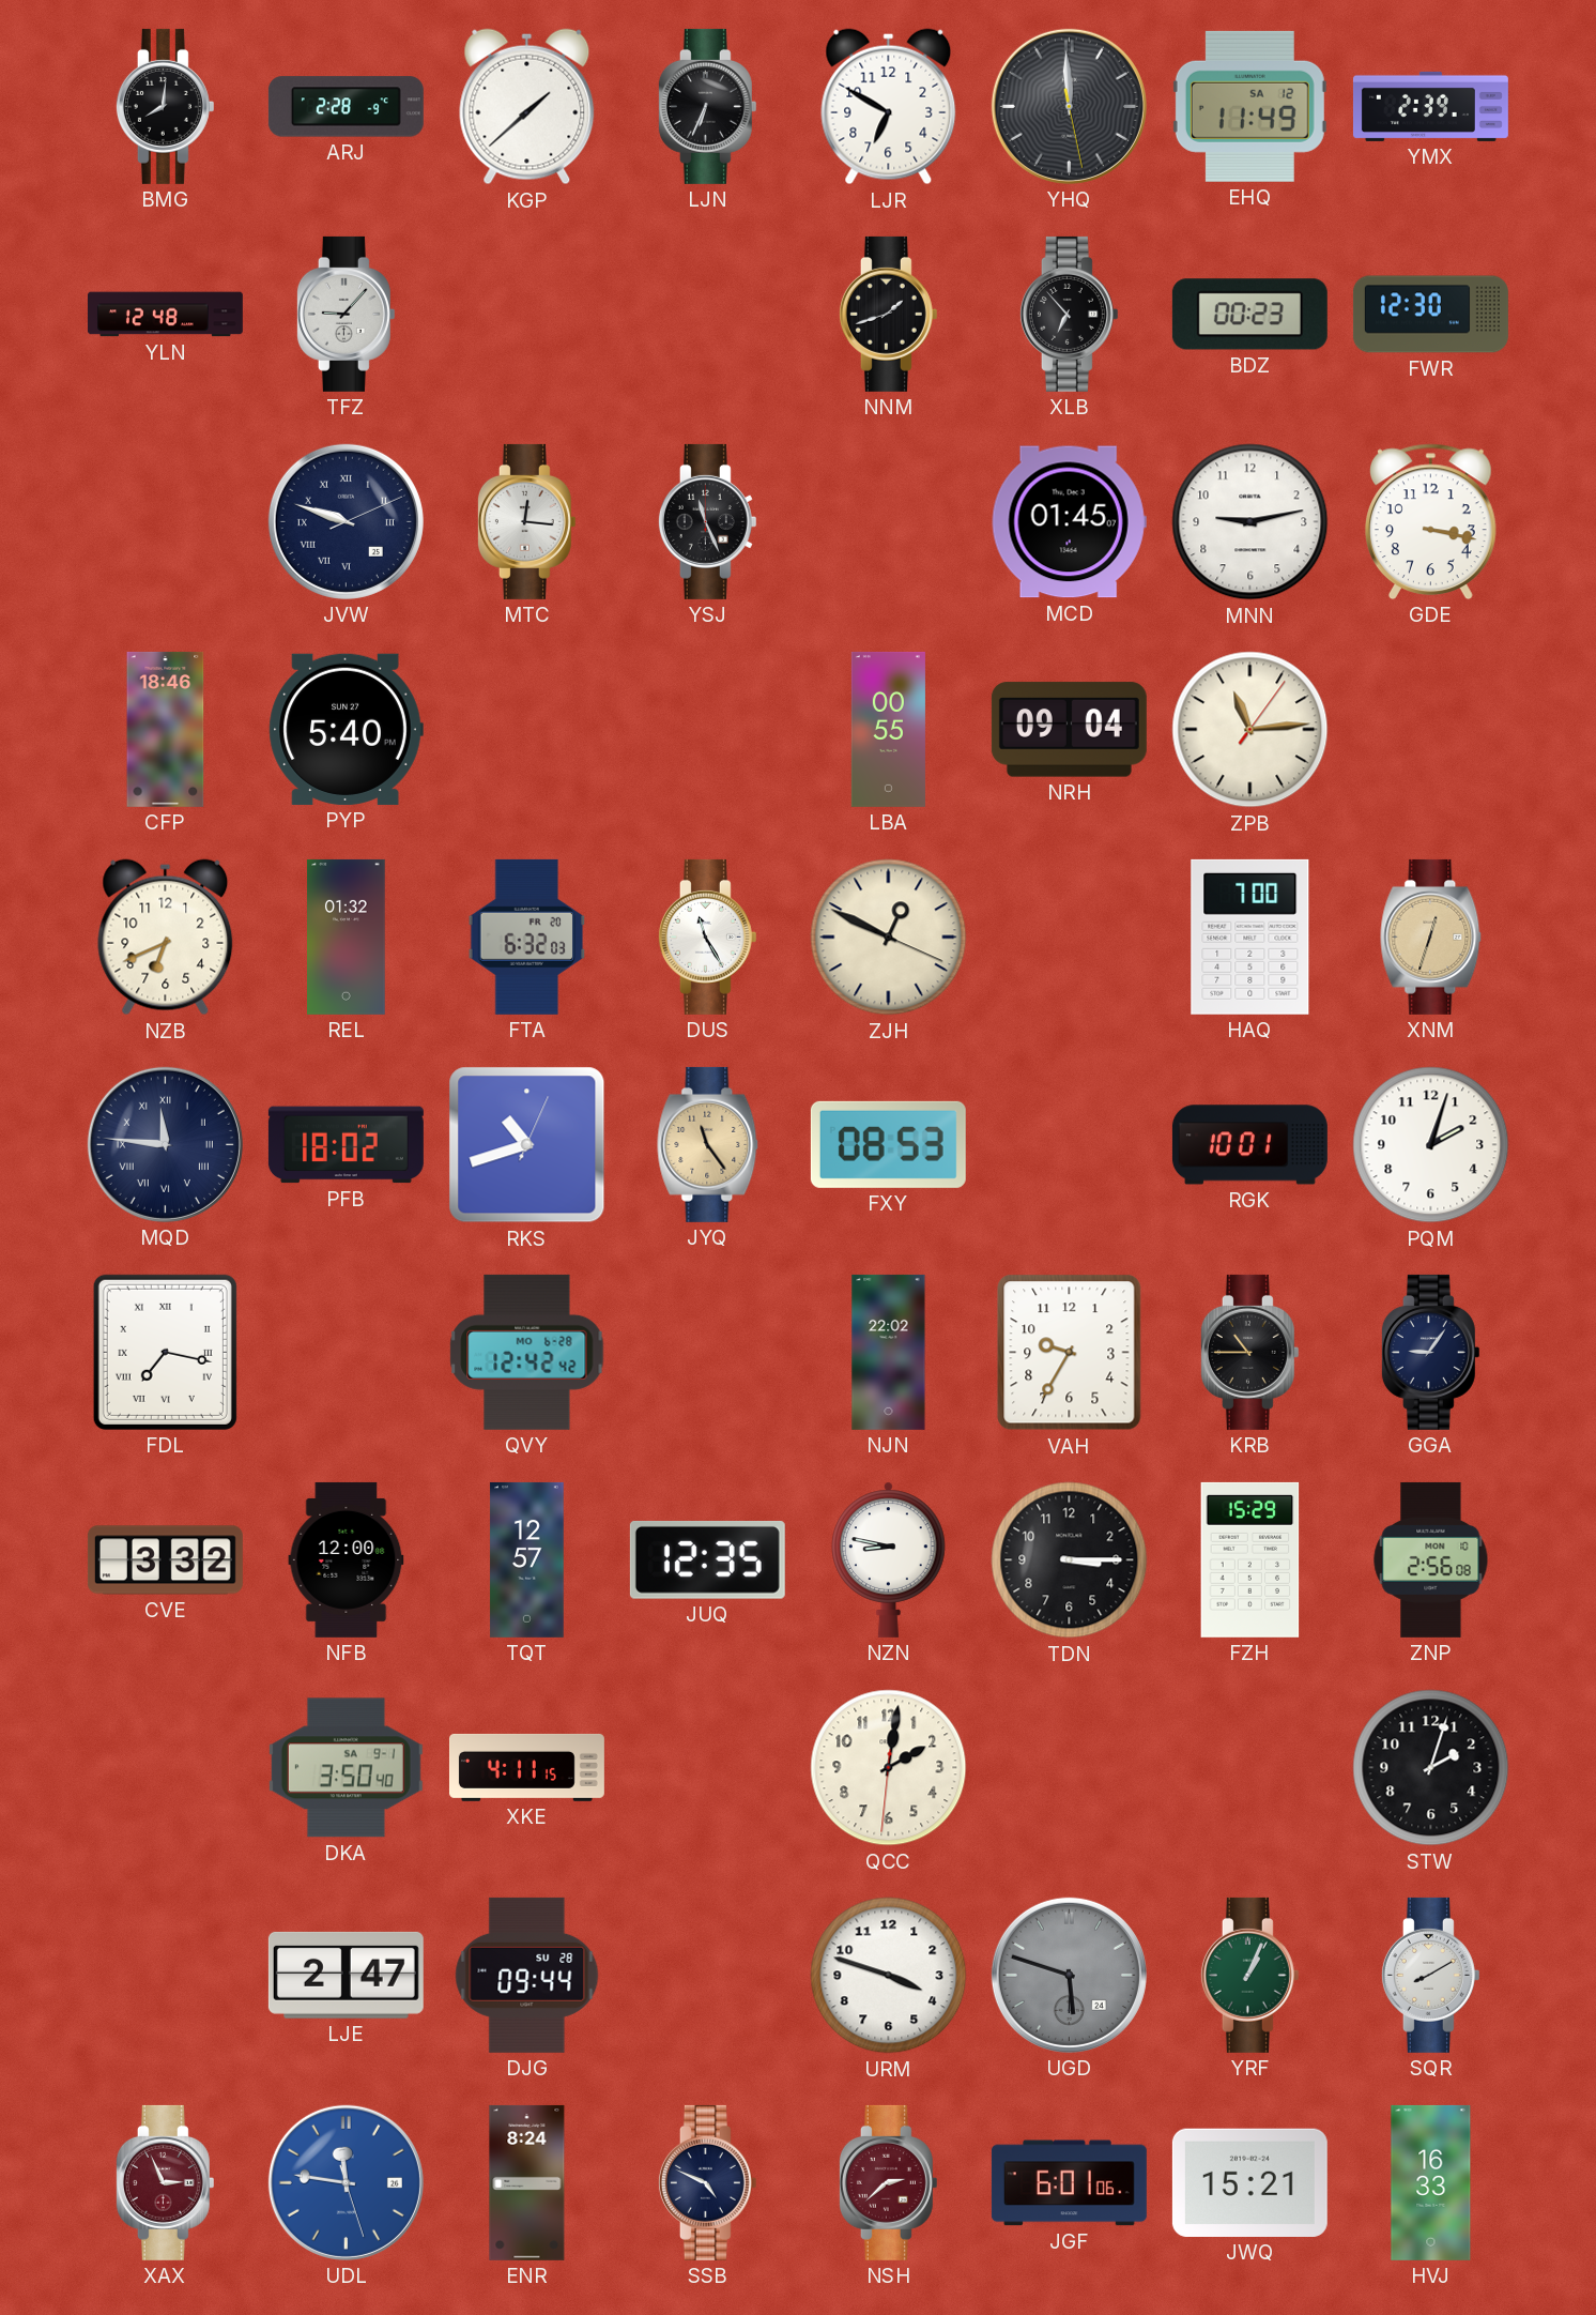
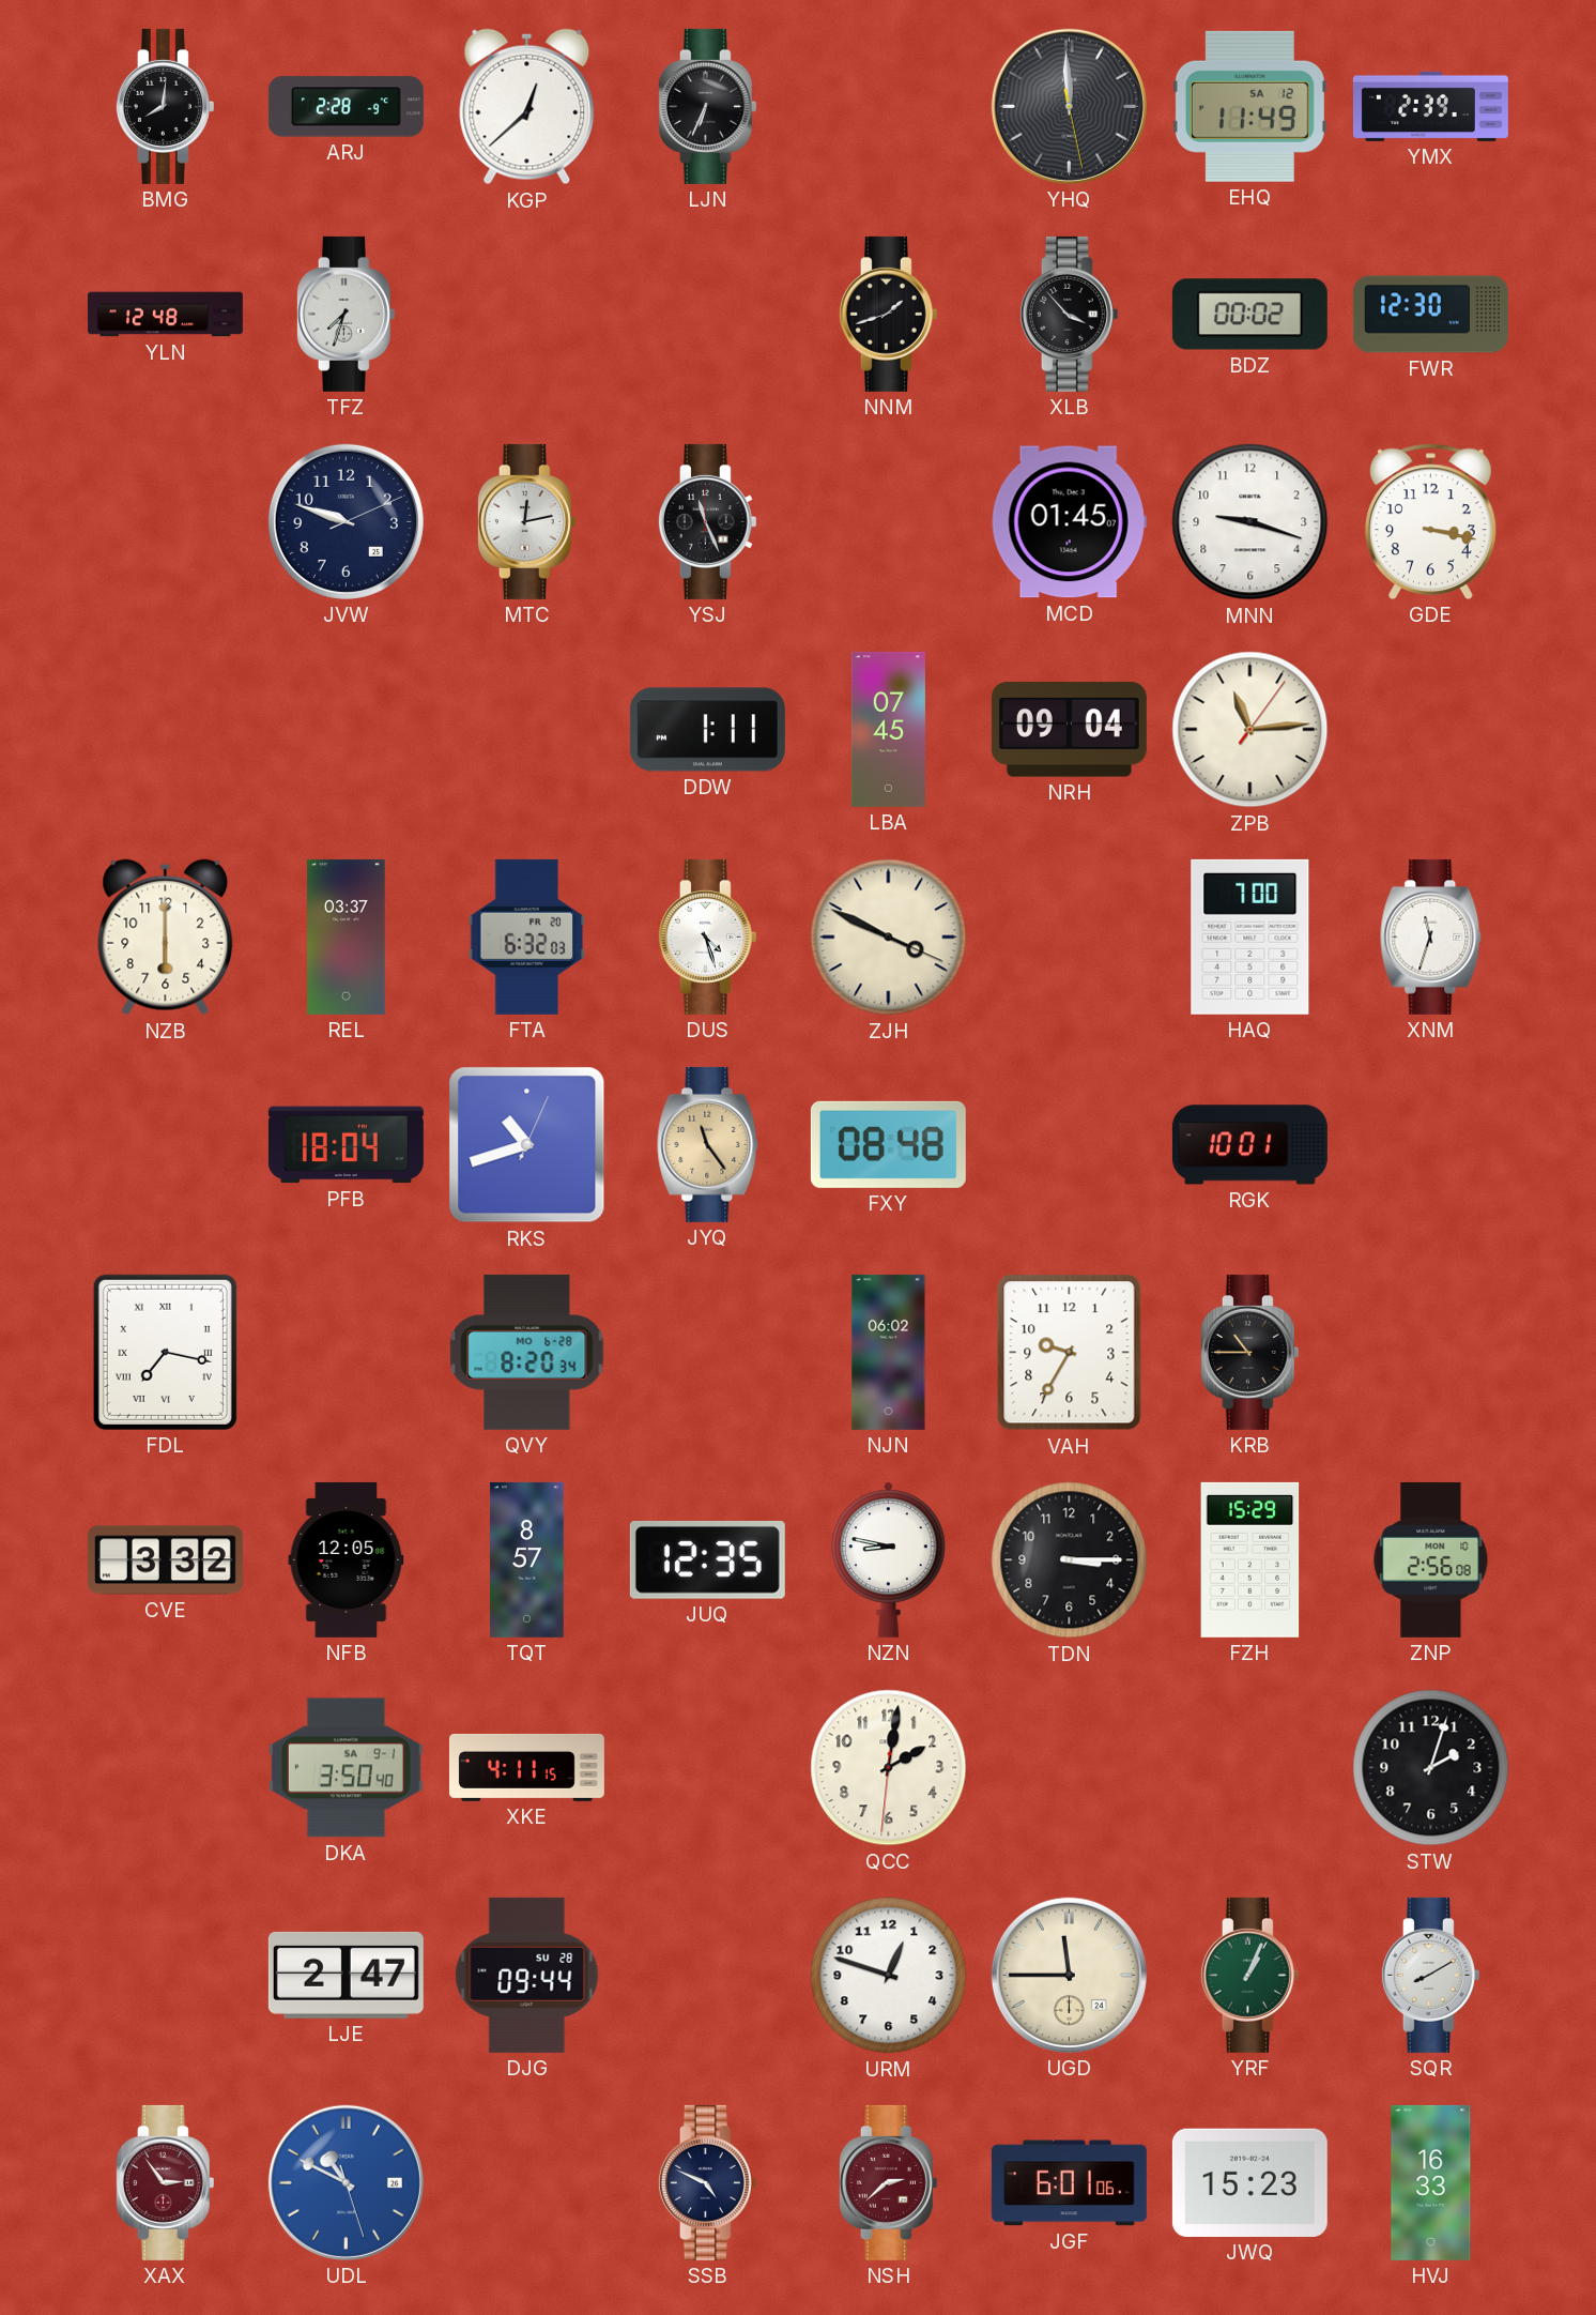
KGP: 1:38 -> 12:38 (527, 107)
LJR: 6:50 -> none (889, 107)
TFZ: 9:07 -> 7:33 (346, 314)
XLB: 6:53 -> 3:53 (1069, 314)
BDZ: 00:23 -> 00:02 (1249, 315)
JVW numerals: Roman -> Arabic (346, 521)
MTC: 12:16 -> 12:13 (526, 521)
MNN: 9:13 -> 9:18 (1250, 522)
CFP: 18:46 -> none (166, 729)
PYP: 5:40 -> none (346, 729)
DDW: none -> 1:11 (707, 730)
LBA: 00:55 -> 07:45 (888, 729)
NZB: 6:41 -> 6:00 (166, 938)
REL: 01:32 -> 03:37 (347, 936)
DUS: 11:25 -> 4:27 (707, 936)
ZJH: 12:49 -> 3:49 (889, 938)
XNM: 12:33 -> 11:33 (1431, 936)
XNM dial: champagne -> white (1431, 936)
MQD: 11:46 -> none (165, 1144)
PFB: 18:02 -> 18:04 (346, 1145)
FXY: 08:53 -> 08:48 (888, 1144)
PQM: 2:03 -> none (1431, 1145)
QVY: 12:42 -> 8:20 (527, 1352)
NJN: 22:02 -> 06:02 (889, 1352)
GGA: 9:06 -> none (1430, 1352)
NFB: 12:00 -> 12:05 (347, 1559)
TQT: 12:57 -> 8:57 (527, 1559)
URM: 3:48 -> 12:48 (889, 1976)
UGD: 5:48 -> 11:45 (1069, 1975)
UGD dial: grey -> cream (1069, 1975)
XAX: 2:56 -> 2:54 (165, 2182)
UDL: 11:46 -> 10:49 (346, 2182)
ENR: 8:24 -> none (527, 2182)
JWQ: 15:21 -> 15:23 (1249, 2182)
